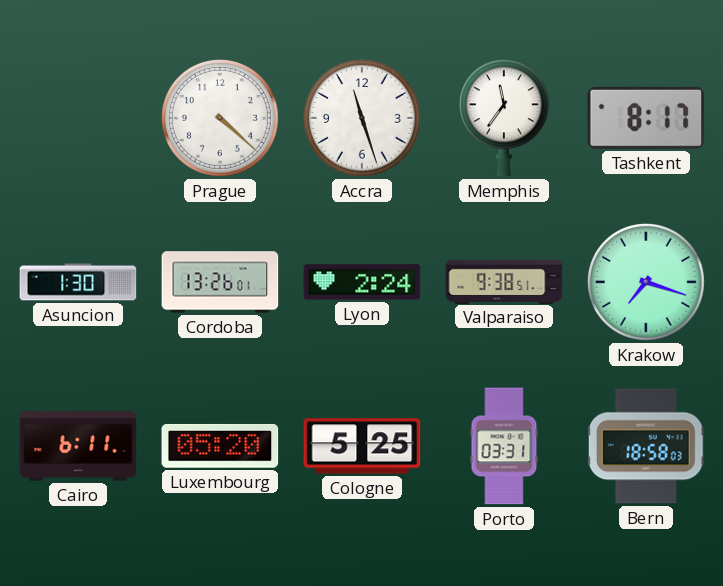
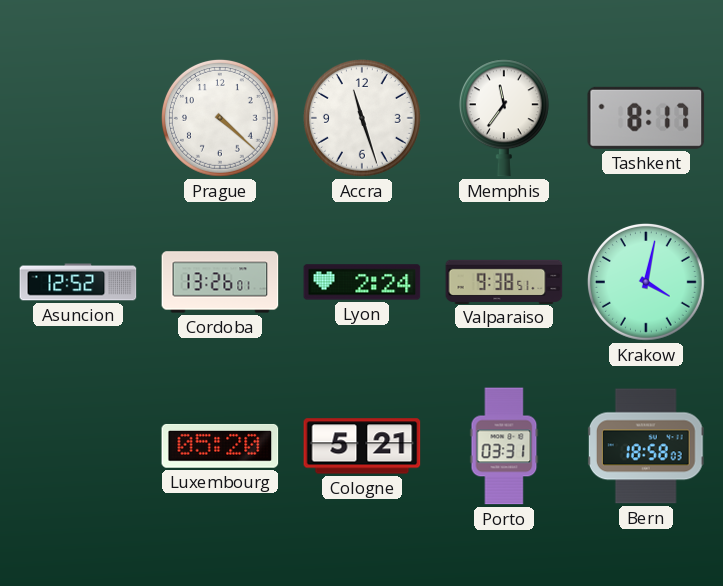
Asuncion: 1:30 -> 12:52 (78, 282)
Krakow: 7:18 -> 4:02 (646, 282)
Cairo: 6:11 -> none (78, 446)
Cologne: 5:25 -> 5:21 (362, 446)
